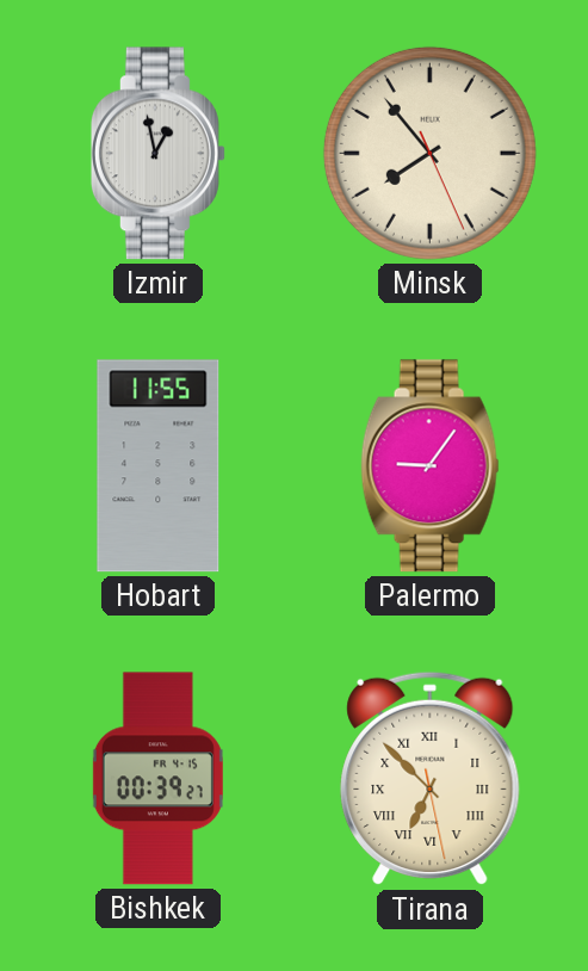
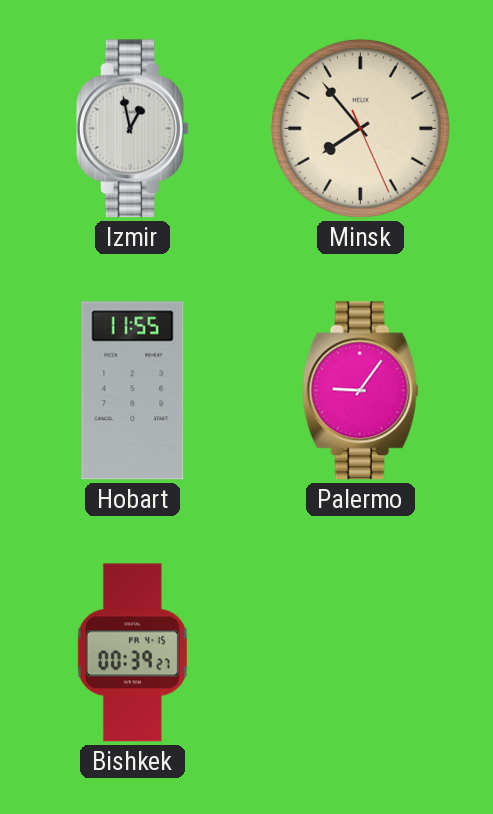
Tirana: 6:52 -> none (431, 779)
